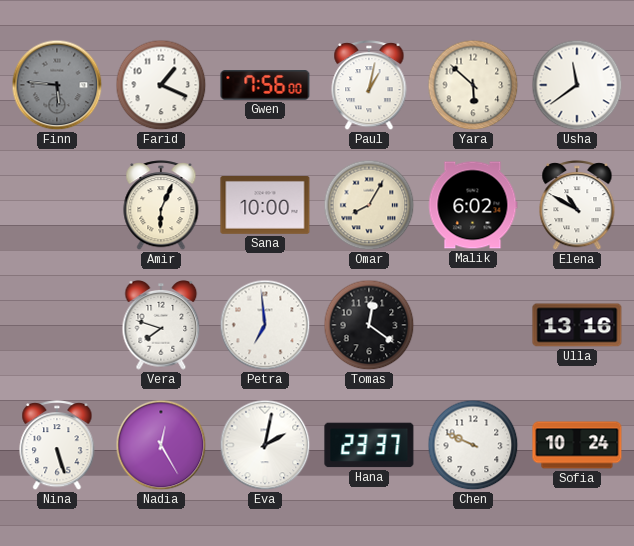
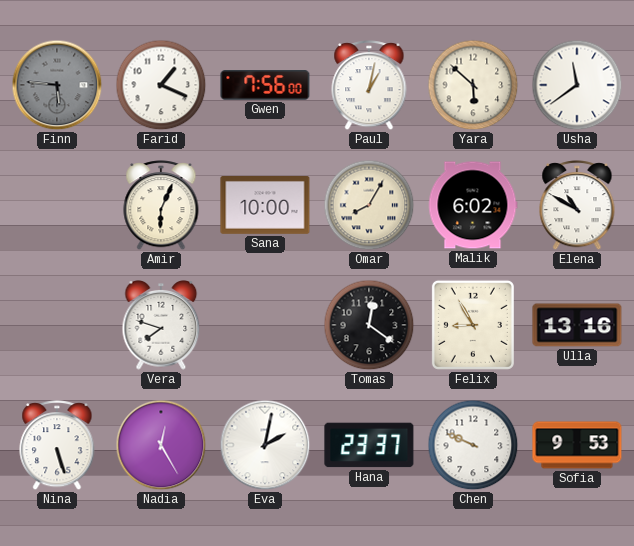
Petra: 6:59 -> none (265, 325)
Felix: none -> 8:55 (473, 325)
Sofia: 10:24 -> 9:53 (577, 445)
